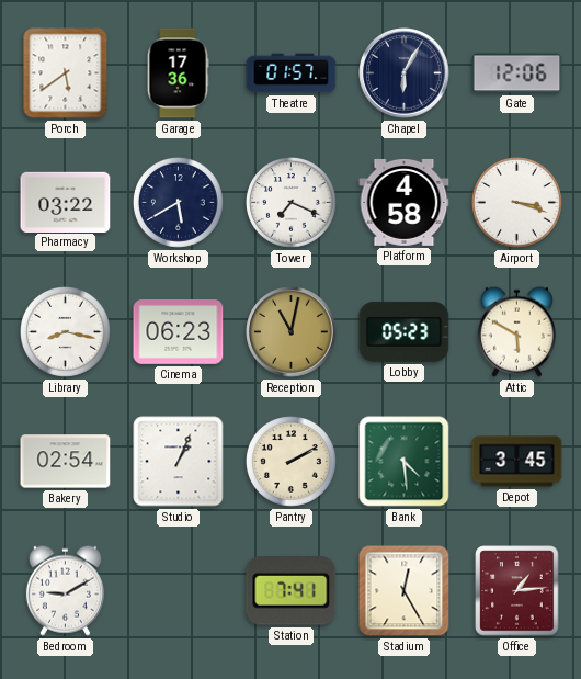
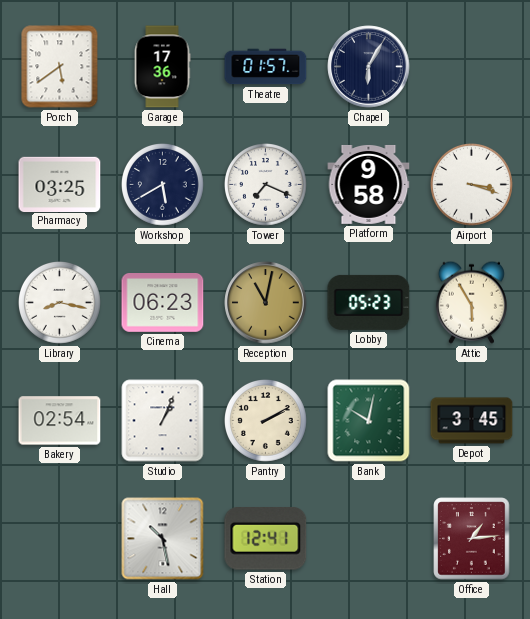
Gate: 12:06 -> none (517, 73)
Pharmacy: 03:22 -> 03:25 (60, 184)
Platform: 4:58 -> 9:58 (369, 184)
Attic: 5:50 -> 5:55 (471, 302)
Bank: 4:29 -> 10:02 (369, 421)
Bedroom: 9:10 -> none (65, 590)
Hall: none -> 10:28 (163, 539)
Station: 7:41 -> 12:41 (266, 539)
Stadium: 12:25 -> none (405, 591)
